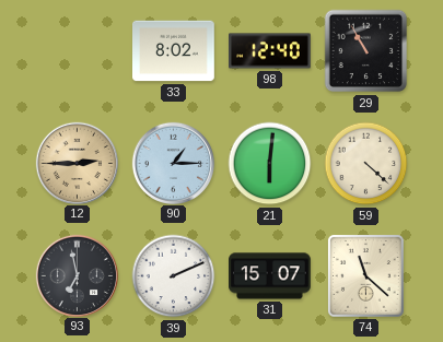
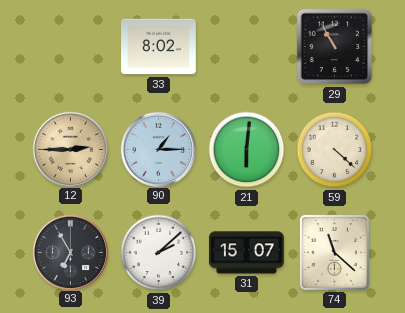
98: 12:40 -> none (270, 51)
93: 6:58 -> 6:55 (70, 252)
39: 2:11 -> 2:08 (159, 253)
